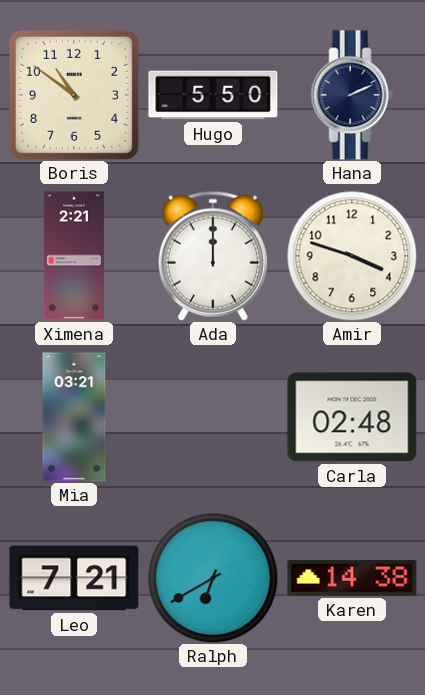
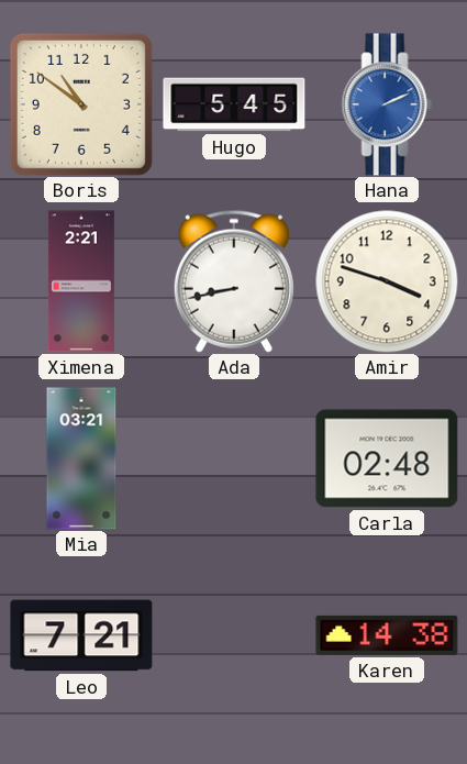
Hugo: 5:50 -> 5:45 (234, 104)
Hana dial: navy -> blue (387, 104)
Ada: 12:00 -> 8:43 (234, 281)
Ralph: 6:40 -> none (213, 578)
